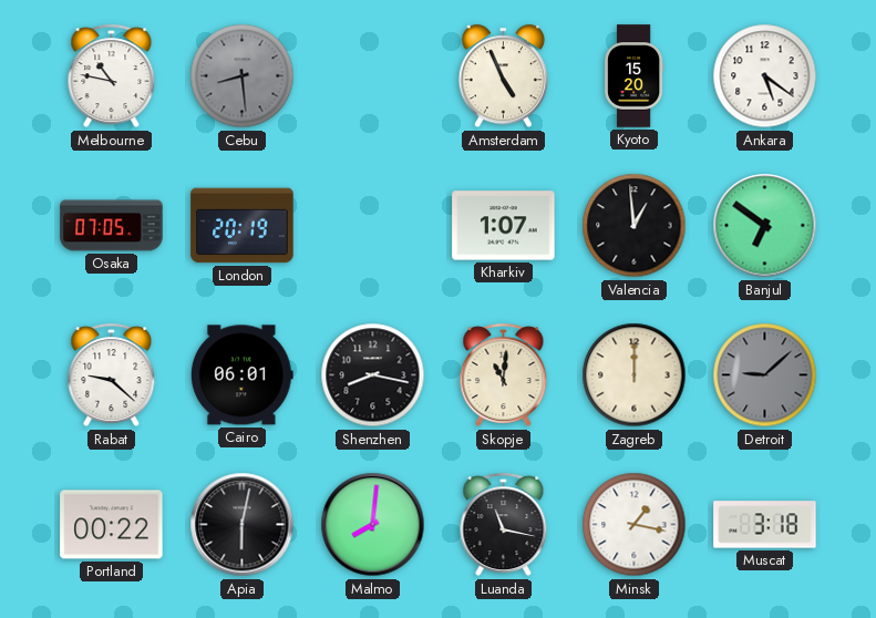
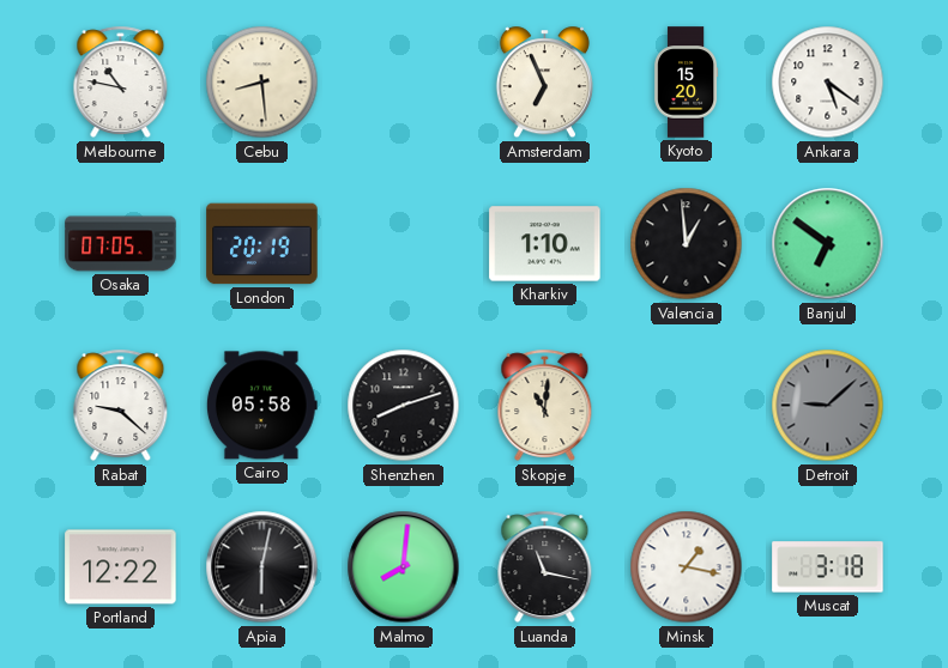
Cebu dial: grey -> cream (262, 83)
Amsterdam: 4:56 -> 6:56 (544, 83)
Kharkiv: 1:07 -> 1:10 (545, 244)
Cairo: 06:01 -> 05:58 (261, 406)
Shenzhen: 8:17 -> 8:12 (404, 406)
Zagreb: 12:00 -> none (635, 375)
Portland: 00:22 -> 12:22 (121, 567)
